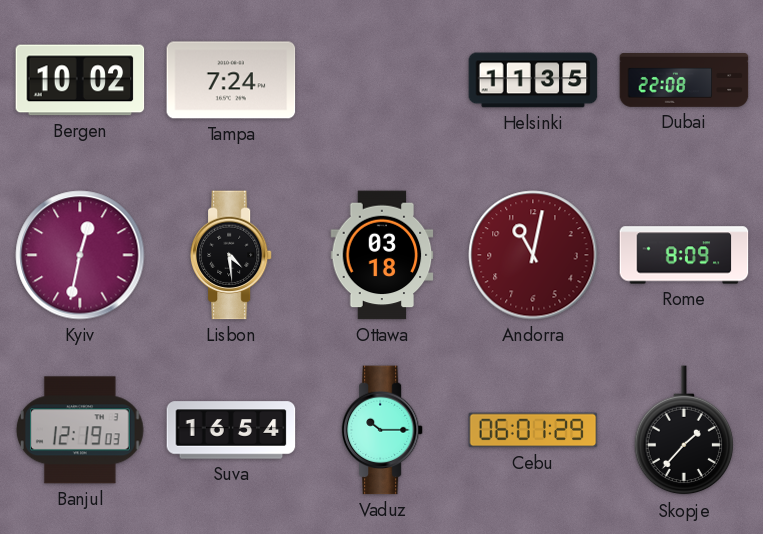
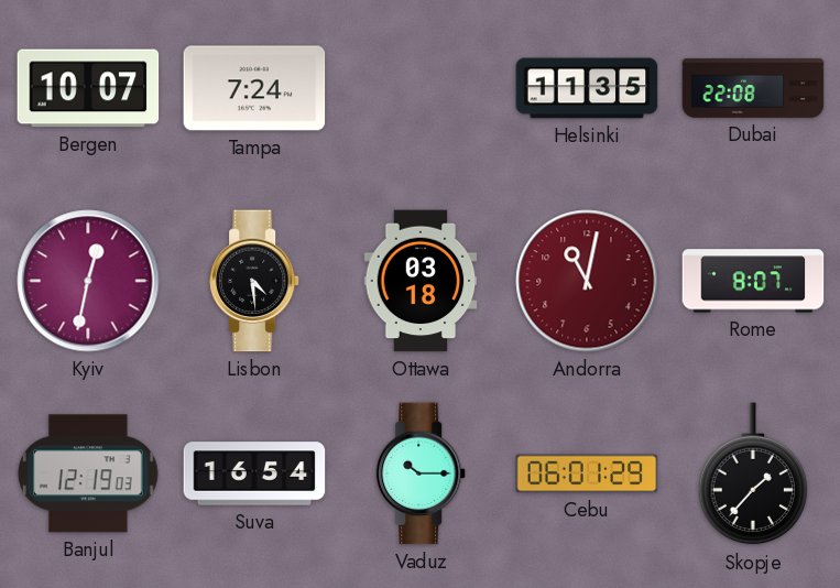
Bergen: 10:02 -> 10:07 (88, 88)
Rome: 8:09 -> 8:07 (753, 281)
